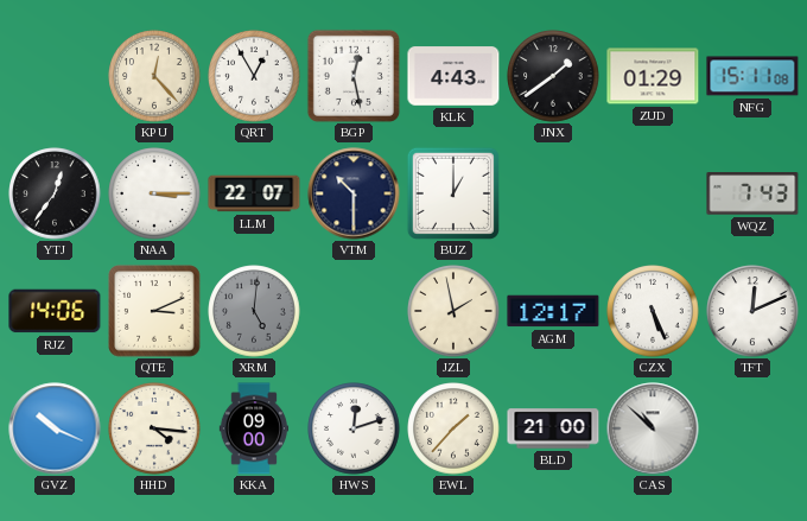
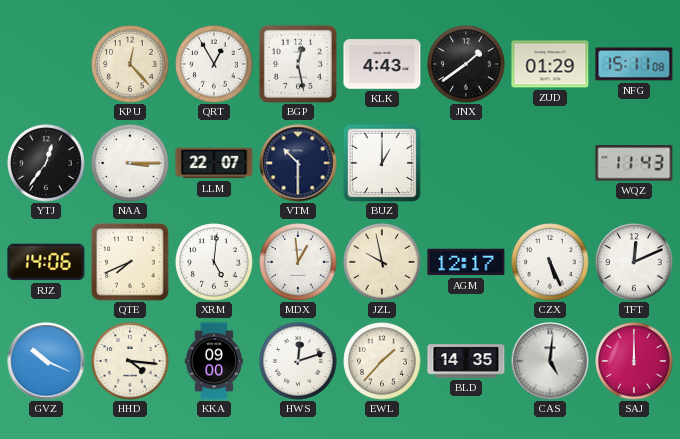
WQZ: 7:43 -> 11:43 (634, 163)
QTE: 3:11 -> 7:41 (130, 262)
XRM dial: grey -> white (214, 262)
MDX: none -> 12:59 (298, 262)
JZL: 1:58 -> 9:58 (382, 262)
BLD: 21:00 -> 14:35 (466, 361)
CAS: 10:52 -> 5:01 (550, 361)
SAJ: none -> 12:00 (634, 361)
